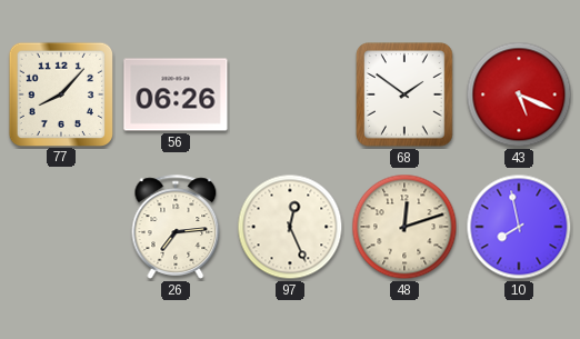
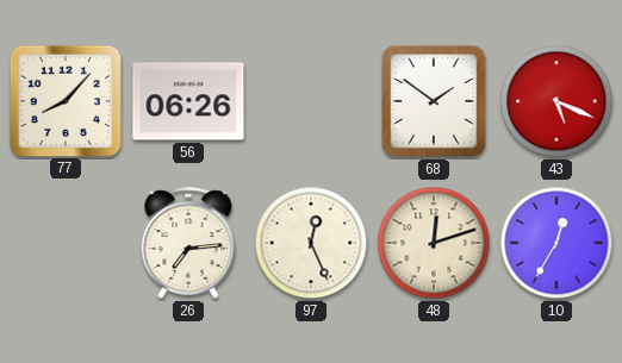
10: 7:58 -> 12:35 (556, 243)
